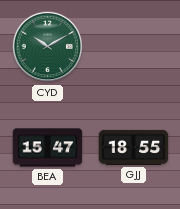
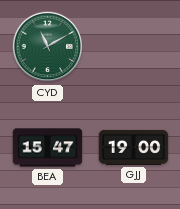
CYD: 10:10 -> 11:10 (48, 47)
GJJ: 18:55 -> 19:00 (134, 147)
